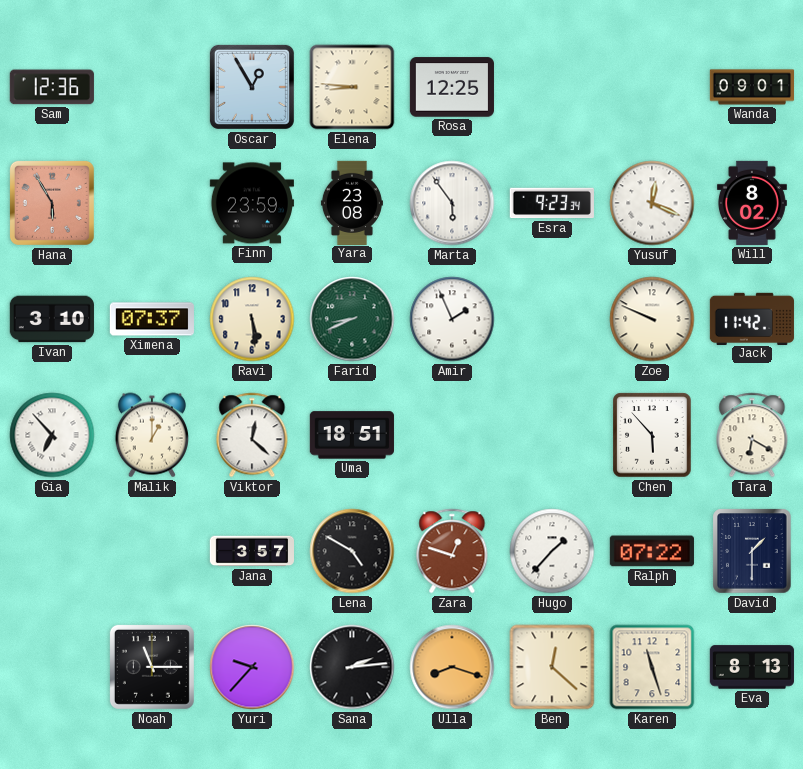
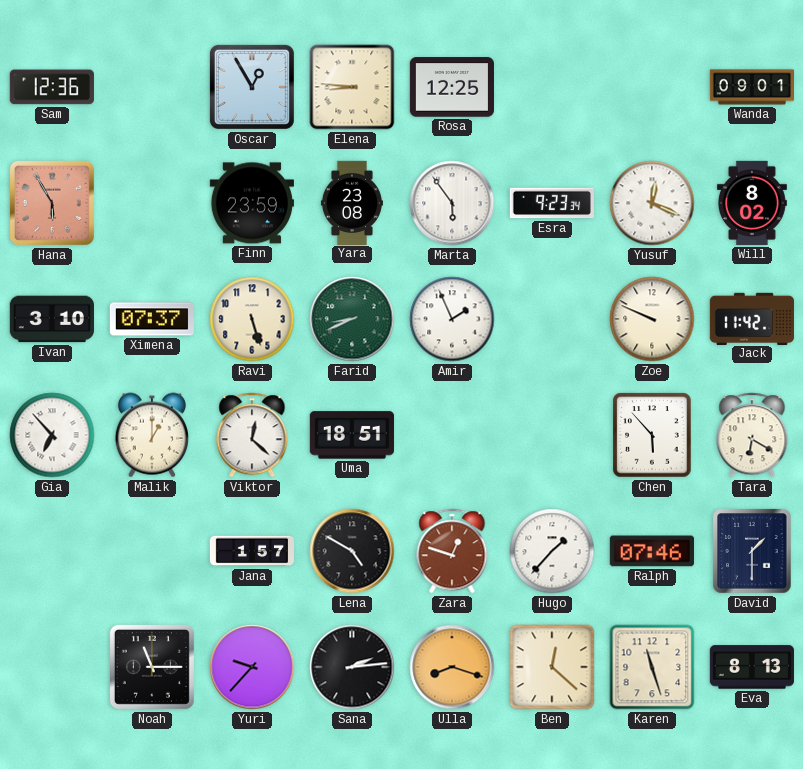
Ravi: 5:29 -> 5:27 (252, 319)
Jana: 3:57 -> 1:57 (251, 551)
Ralph: 07:22 -> 07:46 (652, 551)
